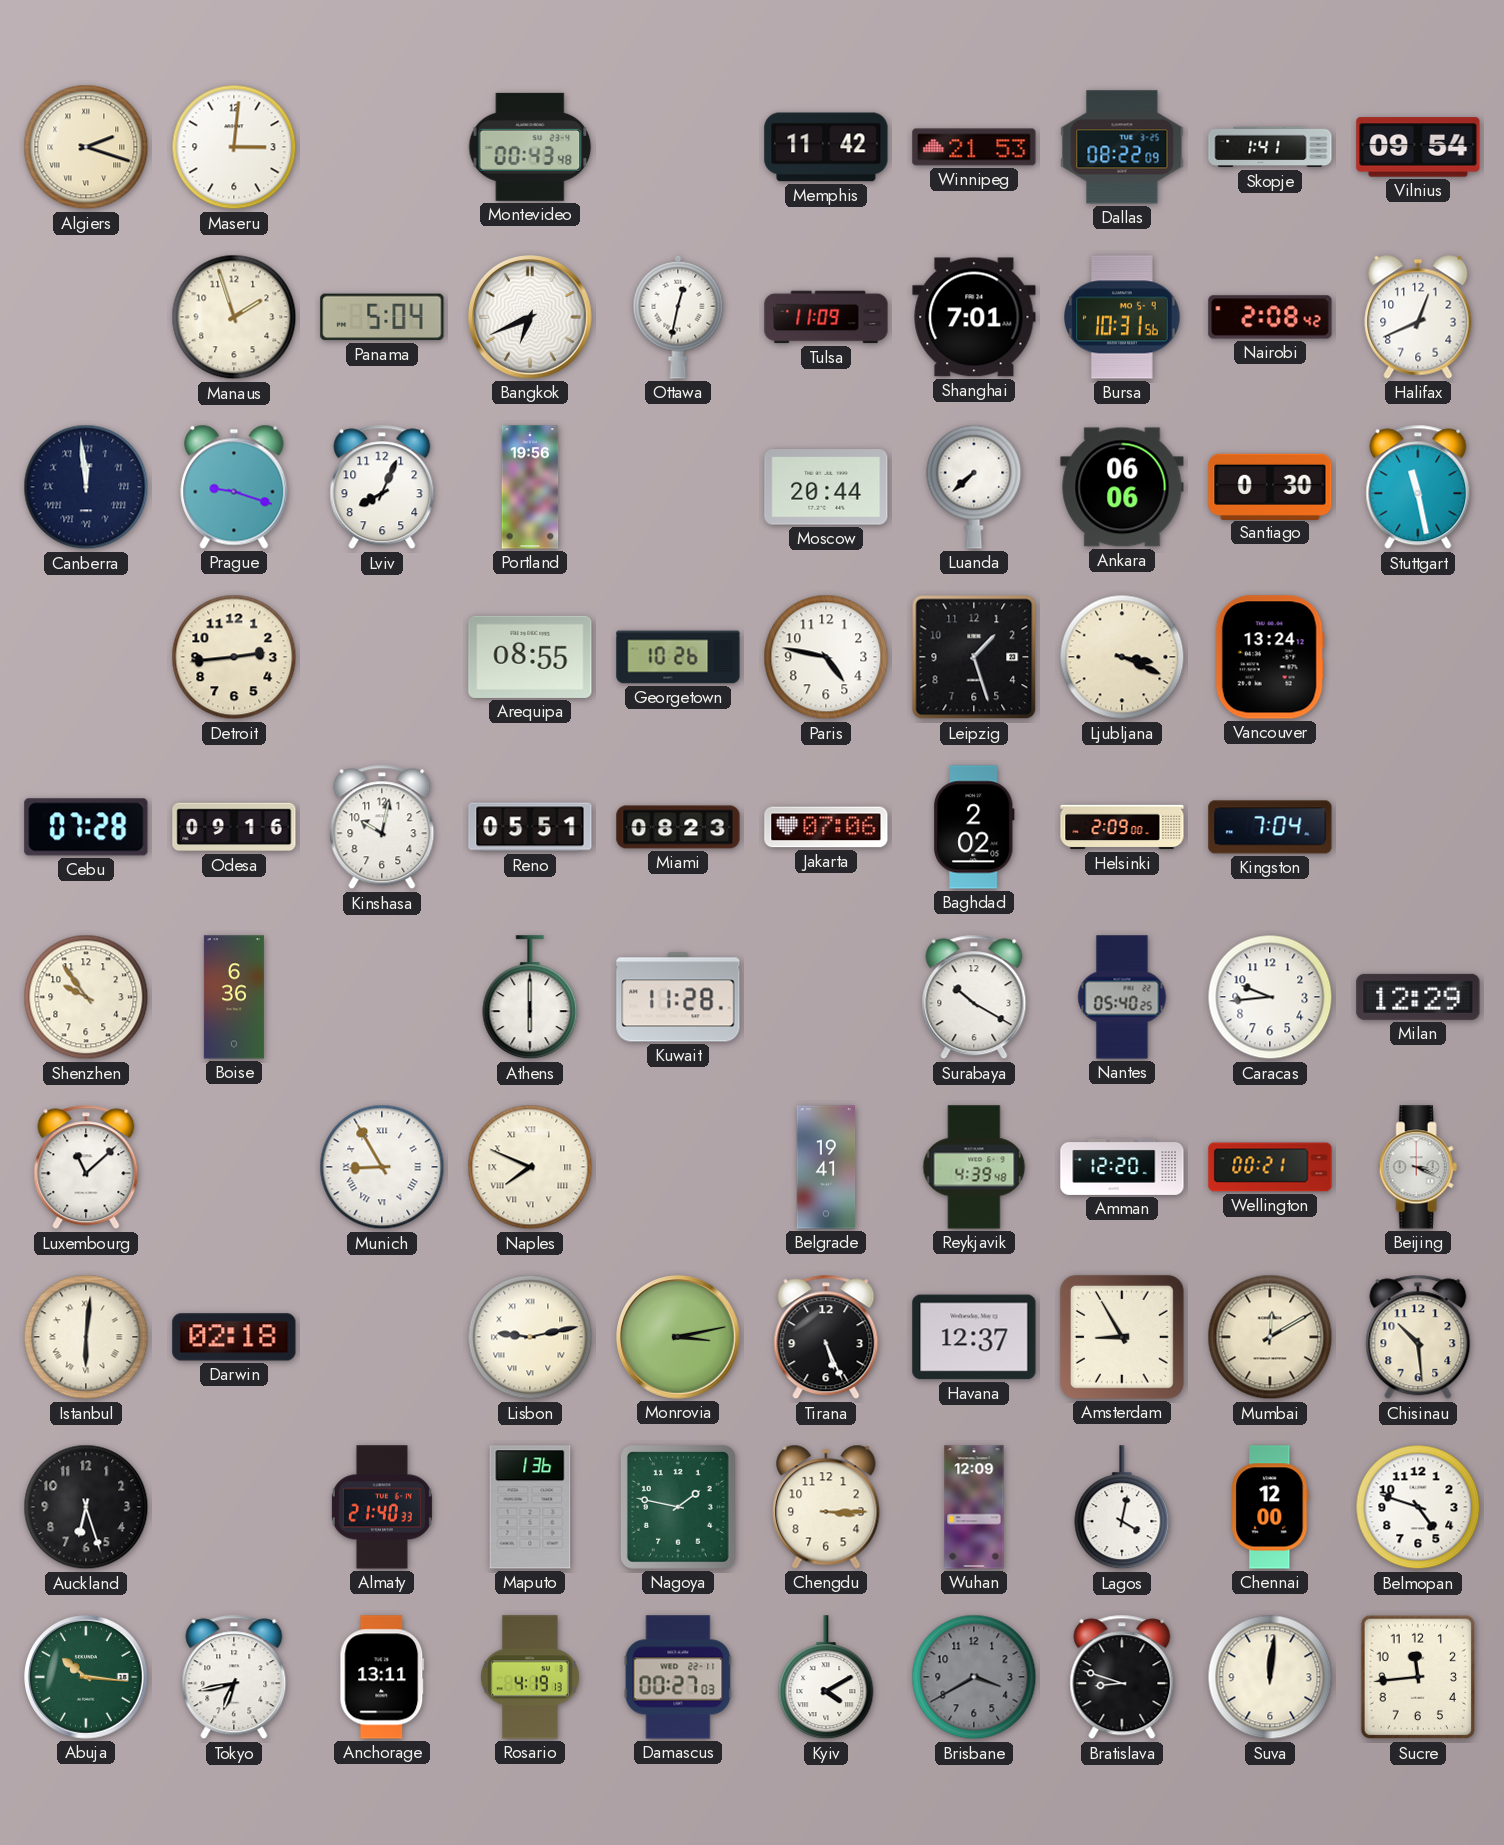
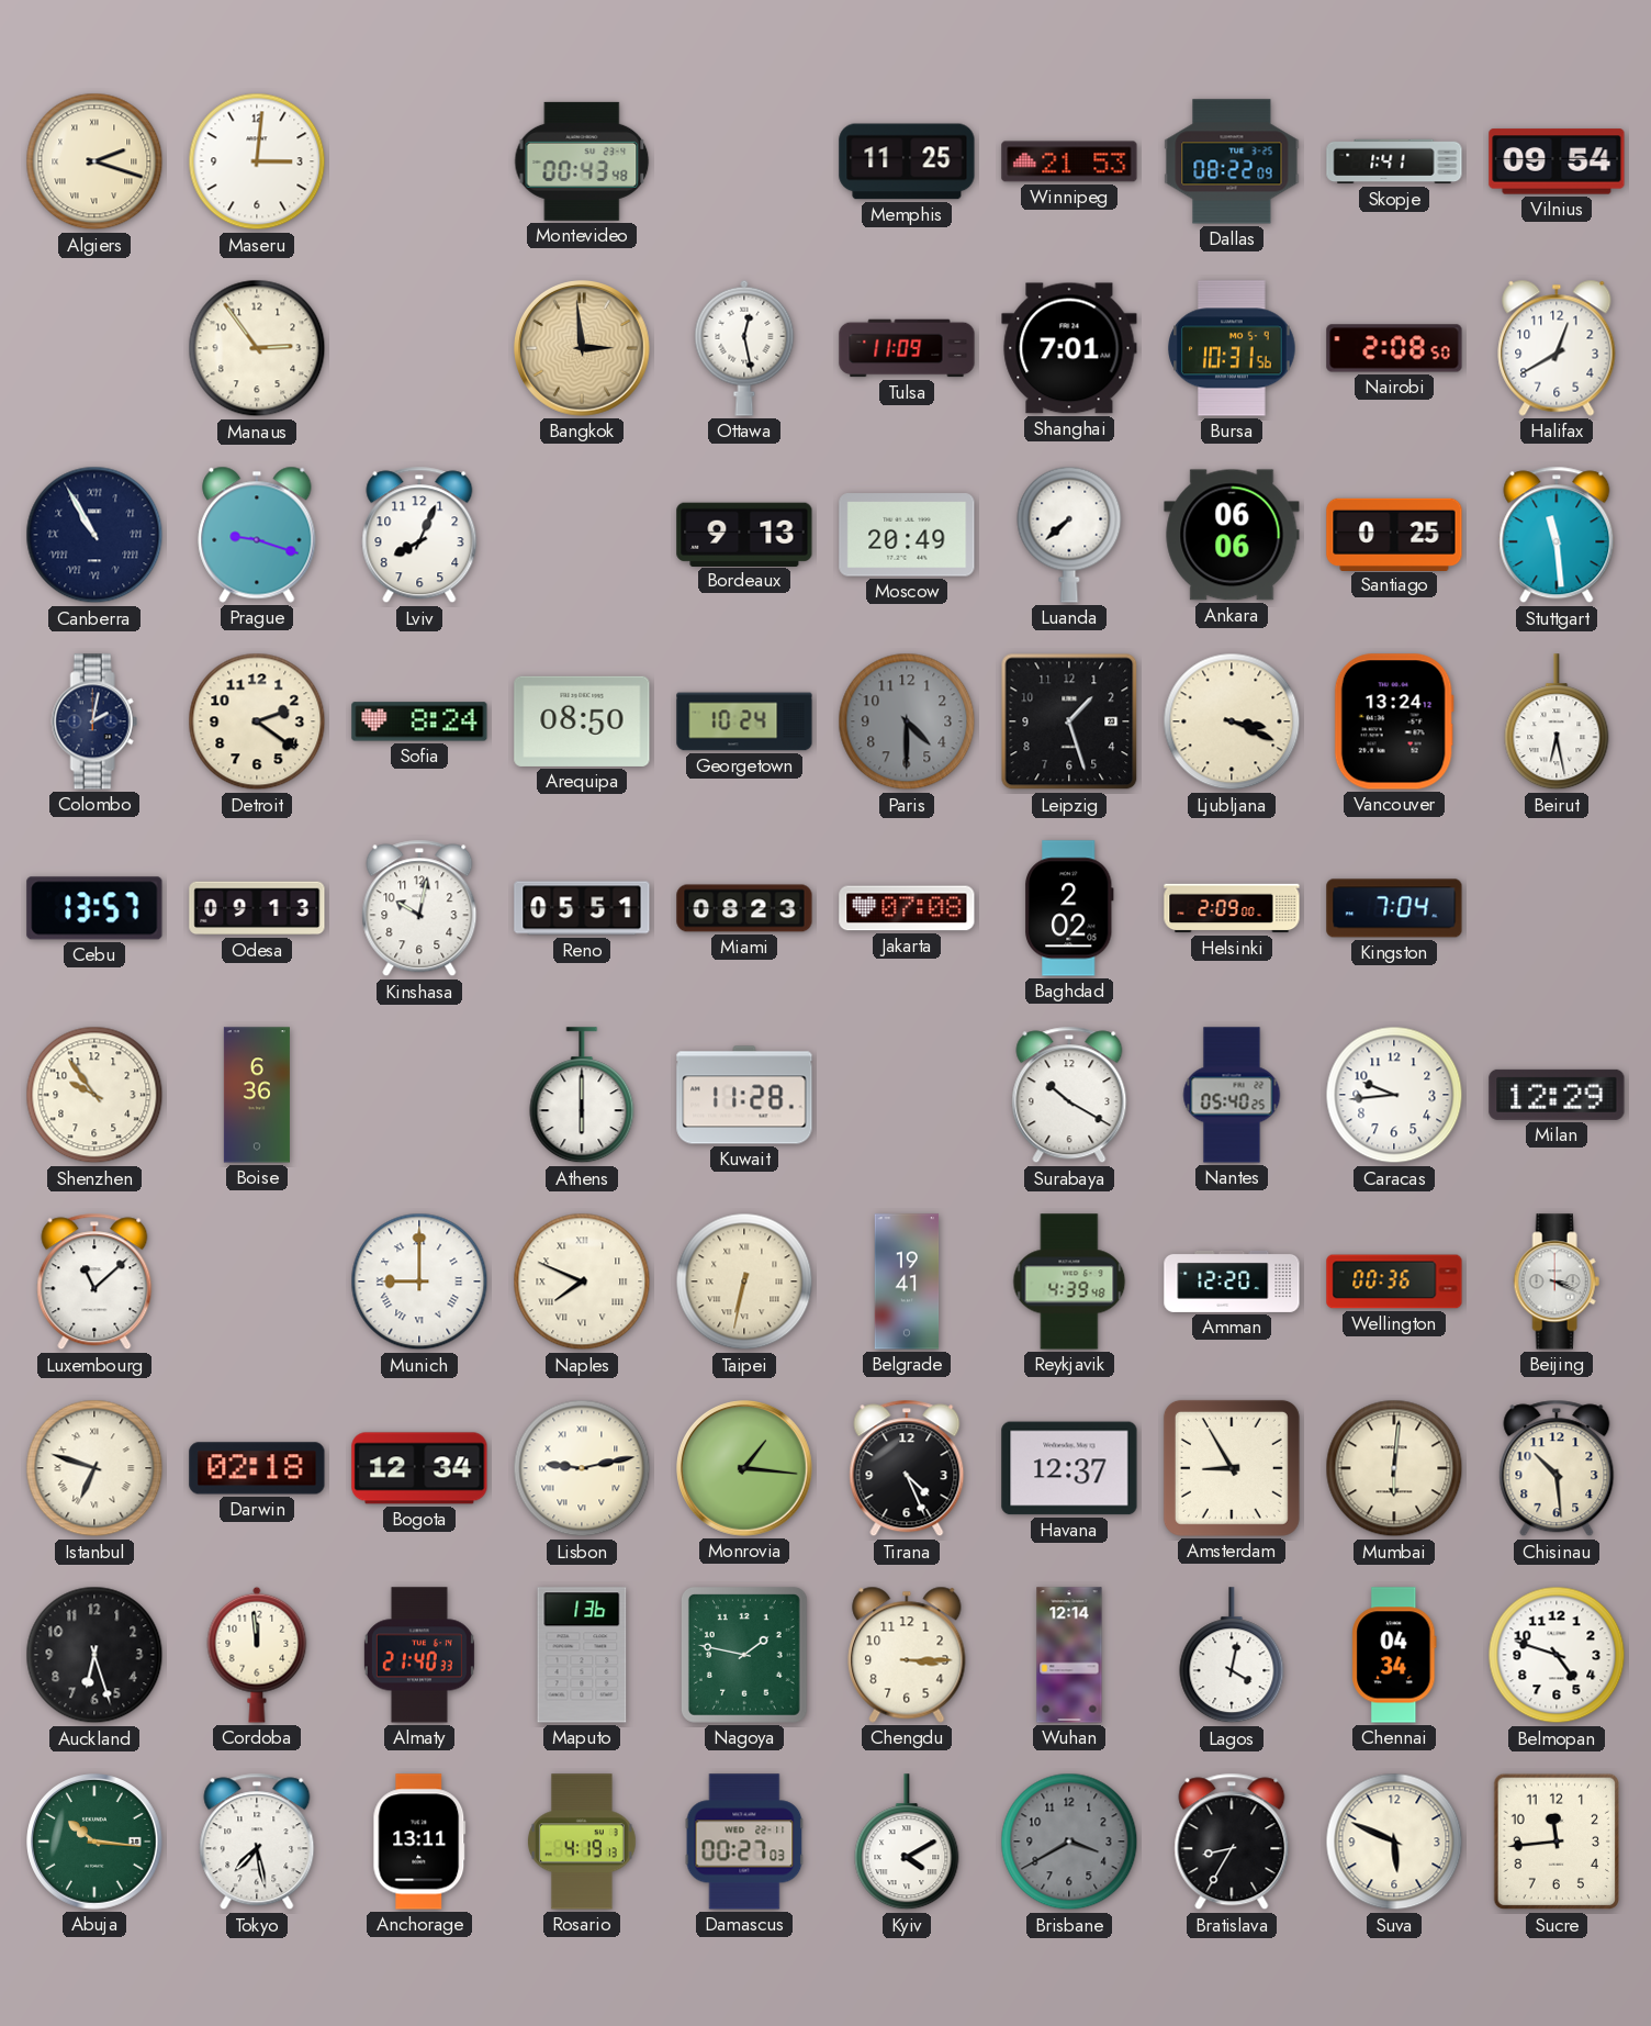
Memphis: 11:42 -> 11:25 (907, 161)
Manaus: 1:57 -> 2:54 (257, 348)
Panama: 5:04 -> none (382, 317)
Bangkok: 6:41 -> 2:59 (583, 349)
Bangkok dial: white -> champagne (583, 349)
Ottawa: 12:32 -> 12:28 (744, 348)
Nairobi: 2:08:42 -> 2:08:50 (1394, 348)
Halifax: 12:41 -> 12:40 (1557, 348)
Canberra: 11:59 -> 10:55 (94, 535)
Portland: 19:56 -> none (530, 487)
Bordeaux: none -> 9:13 (744, 534)
Moscow: 20:44 -> 20:49 (907, 535)
Santiago: 0:30 -> 0:25 (1394, 534)
Stuttgart: 11:28 -> 11:29 (1557, 535)
Colombo: none -> 2:02 (94, 721)
Detroit: 2:44 -> 2:21 (257, 721)
Sofia: none -> 8:24 (419, 721)
Arequipa: 08:55 -> 08:50 (582, 721)
Georgetown: 10:26 -> 10:24 (744, 721)
Paris: 4:47 -> 4:30 (907, 721)
Paris dial: white -> grey (907, 721)
Beirut: none -> 6:28 (1557, 723)
Cebu: 07:28 -> 13:57 (94, 908)
Odesa: 09:16 -> 09:13 (257, 908)
Jakarta: 07:06 -> 07:08 (907, 908)
Munich: 8:55 -> 9:00 (419, 1281)
Taipei: none -> 6:32 (744, 1281)
Wellington: 00:21 -> 00:36 (1394, 1281)
Istanbul: 6:01 -> 6:48 (94, 1468)
Bogota: none -> 12:34 (419, 1468)
Monrovia: 3:13 -> 1:16 (745, 1469)
Tirana: 5:26 -> 4:26 (907, 1468)
Mumbai: 12:10 -> 6:01 (1394, 1468)
Cordoba: none -> 11:59 (257, 1655)
Wuhan: 12:09 -> 12:14 (1069, 1655)
Chennai: 12:00 -> 04:34 (1394, 1655)
Tokyo: 6:43 -> 7:28 (257, 1842)
Bratislava: 8:48 -> 8:35 (1232, 1842)
Suva: 12:01 -> 5:49 (1394, 1842)
